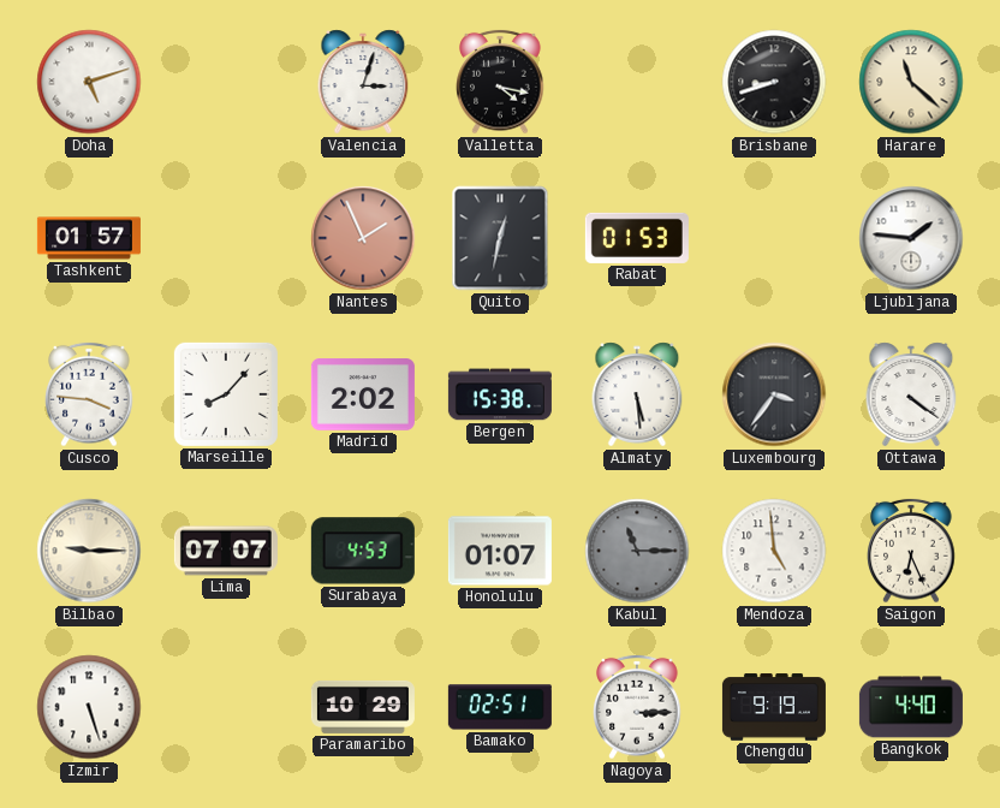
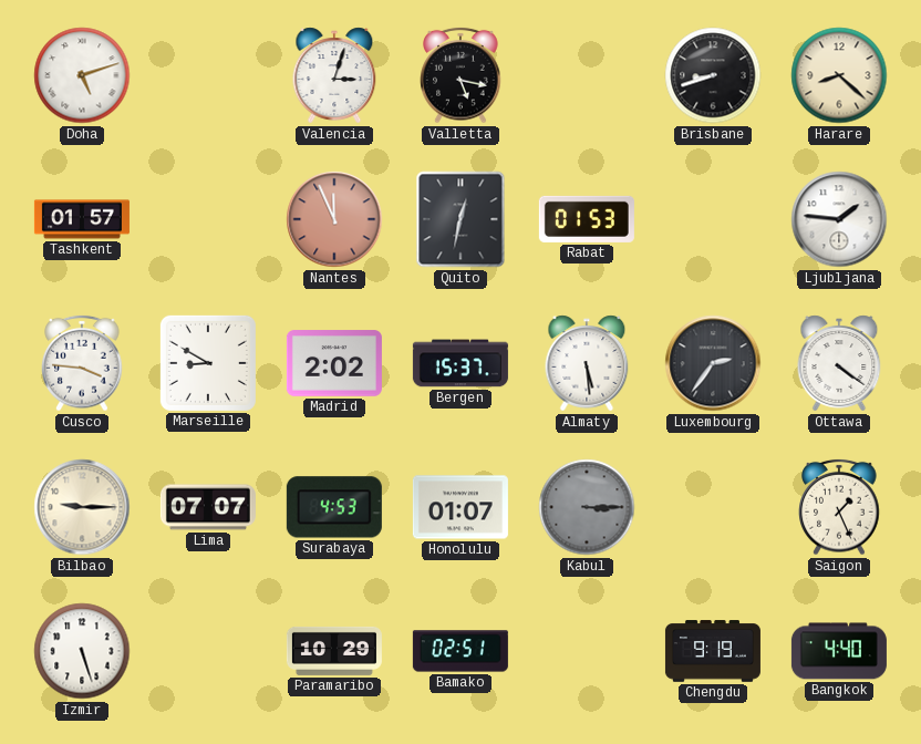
Valletta: 4:17 -> 5:17 (460, 75)
Harare: 11:22 -> 8:22 (839, 75)
Nantes: 1:56 -> 11:56 (334, 219)
Marseille: 8:07 -> 8:50 (208, 363)
Bergen: 15:38 -> 15:37 (460, 363)
Luxembourg: 3:36 -> 2:36 (713, 363)
Kabul: 11:15 -> 3:15 (587, 507)
Mendoza: 4:59 -> none (774, 551)
Saigon: 6:26 -> 1:26 (839, 507)
Nagoya: 3:15 -> none (637, 707)
